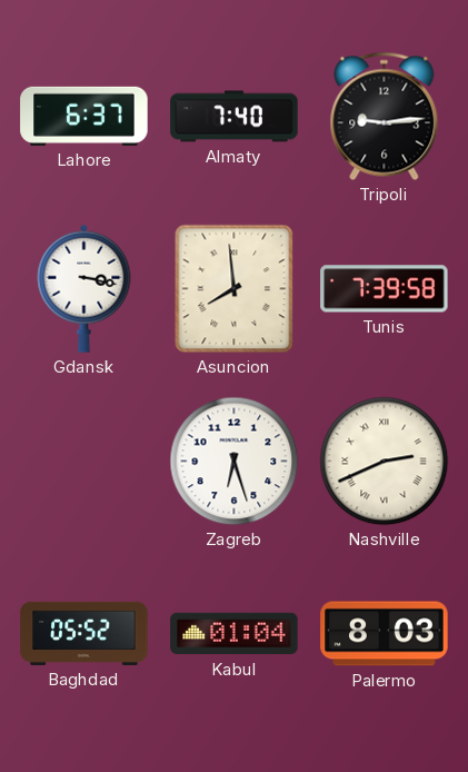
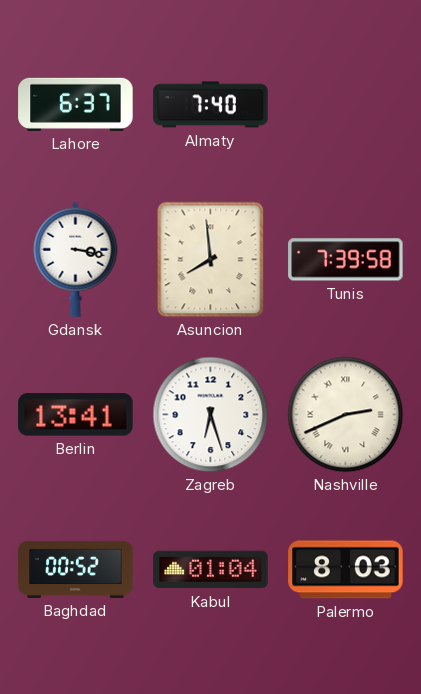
Tripoli: 9:14 -> none (385, 117)
Berlin: none -> 13:41 (76, 415)
Baghdad: 05:52 -> 00:52 (76, 569)
